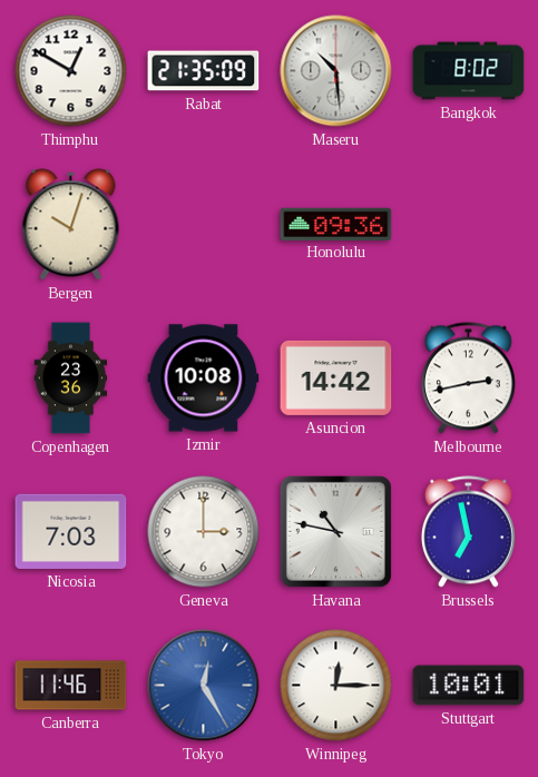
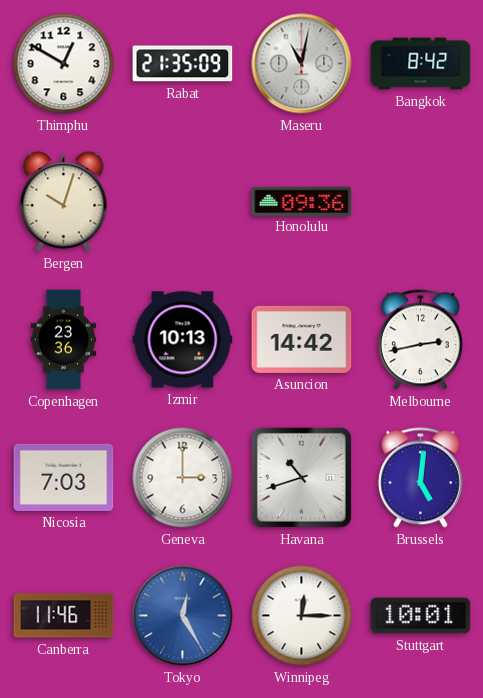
Maseru: 10:29 -> 11:02 (302, 64)
Bangkok: 8:02 -> 8:42 (421, 64)
Izmir: 10:08 -> 10:13 (183, 340)
Havana: 10:47 -> 10:42 (301, 477)
Brussels: 6:58 -> 5:01 (420, 478)
